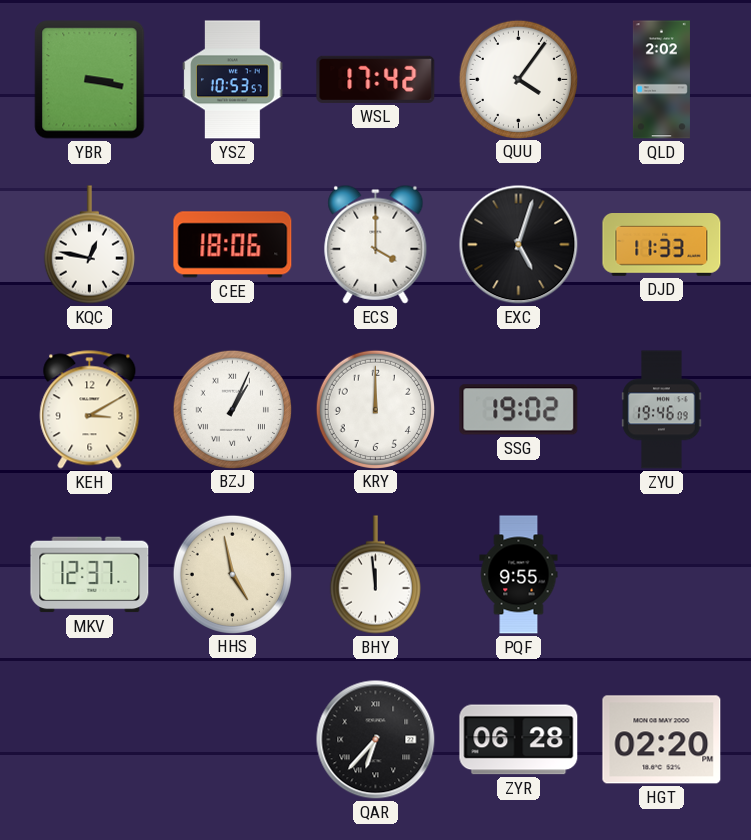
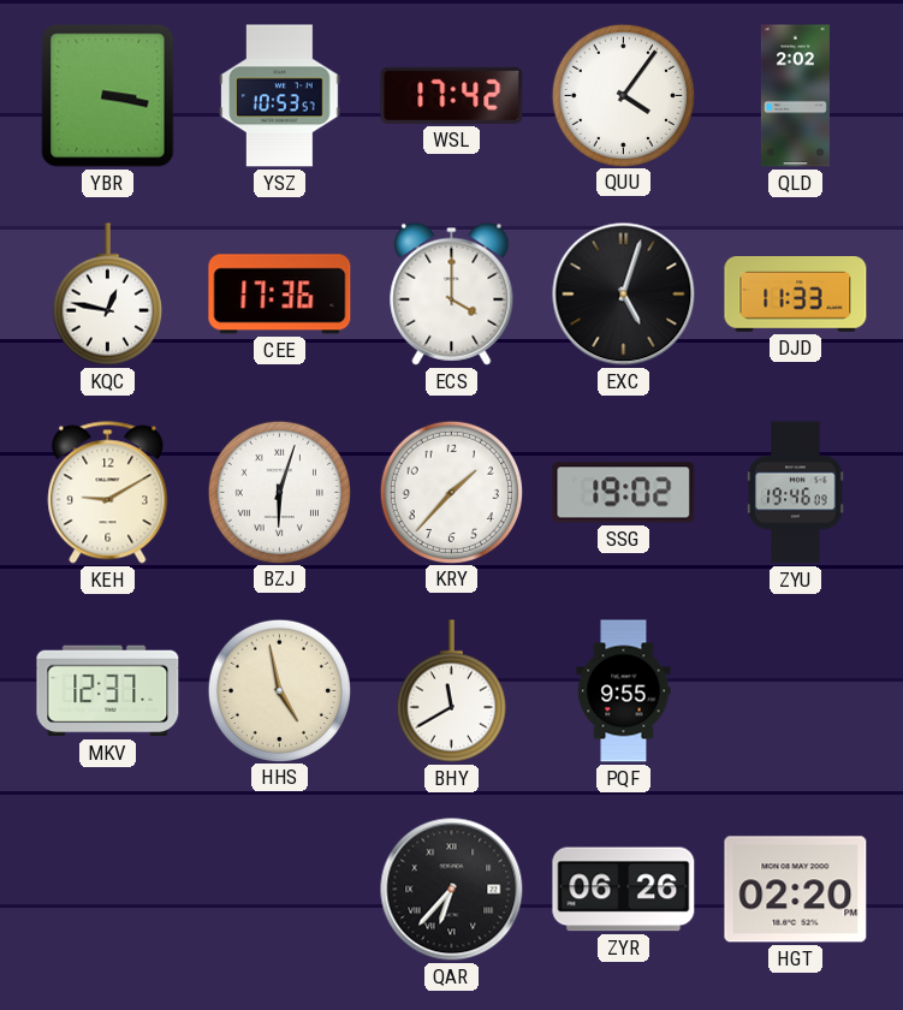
CEE: 18:06 -> 17:36 (280, 295)
KEH: 3:10 -> 9:10 (108, 493)
BZJ: 1:04 -> 6:03 (279, 492)
KRY: 12:00 -> 1:37 (451, 492)
BHY: 11:59 -> 11:40 (451, 691)
ZYR: 06:28 -> 06:26 (624, 890)
